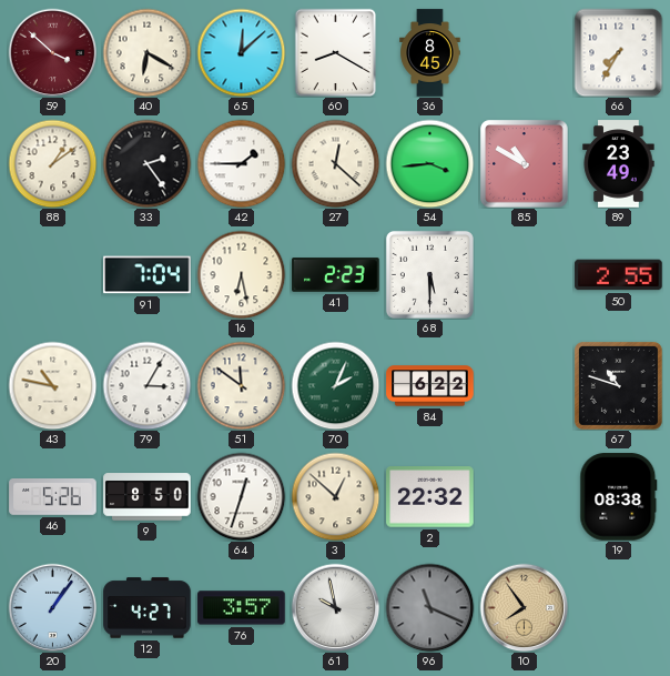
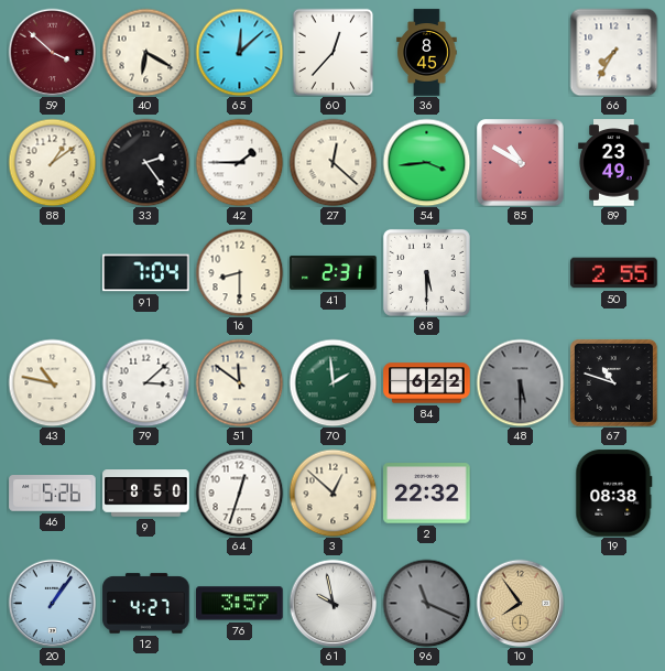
60: 8:20 -> 12:37 (334, 52)
16: 6:28 -> 8:30 (239, 272)
41: 2:23 -> 2:31 (334, 273)
79: 3:05 -> 3:08 (145, 382)
70: 2:04 -> 1:59 (332, 382)
48: none -> 5:30 (520, 382)
